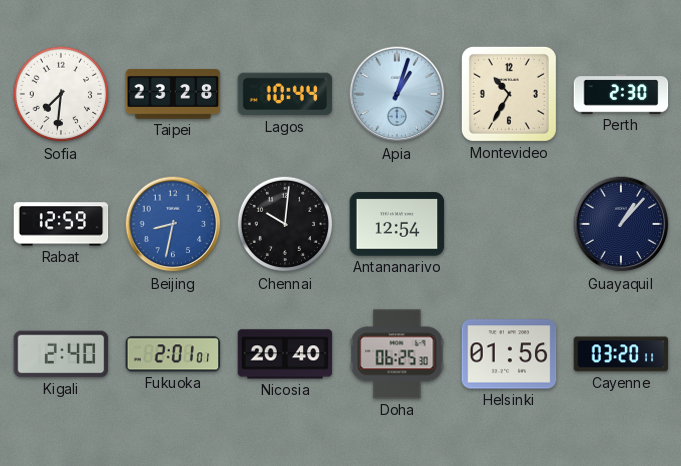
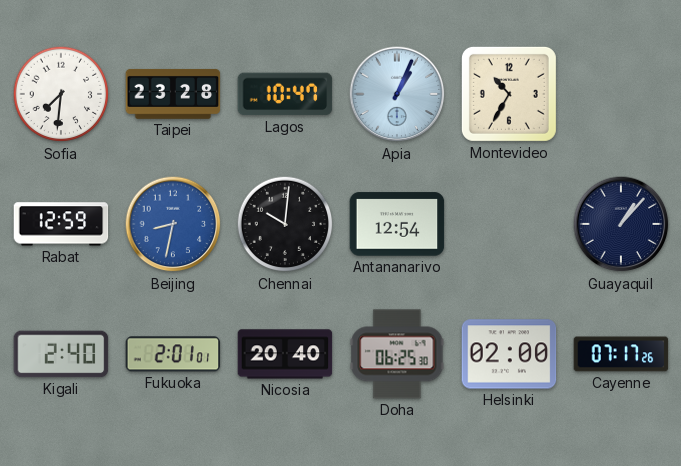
Lagos: 10:44 -> 10:47 (285, 94)
Apia: 1:03 -> 1:04 (397, 94)
Perth: 2:30 -> none (621, 94)
Helsinki: 01:56 -> 02:00 (509, 354)
Cayenne: 03:20 -> 07:17 (621, 354)
